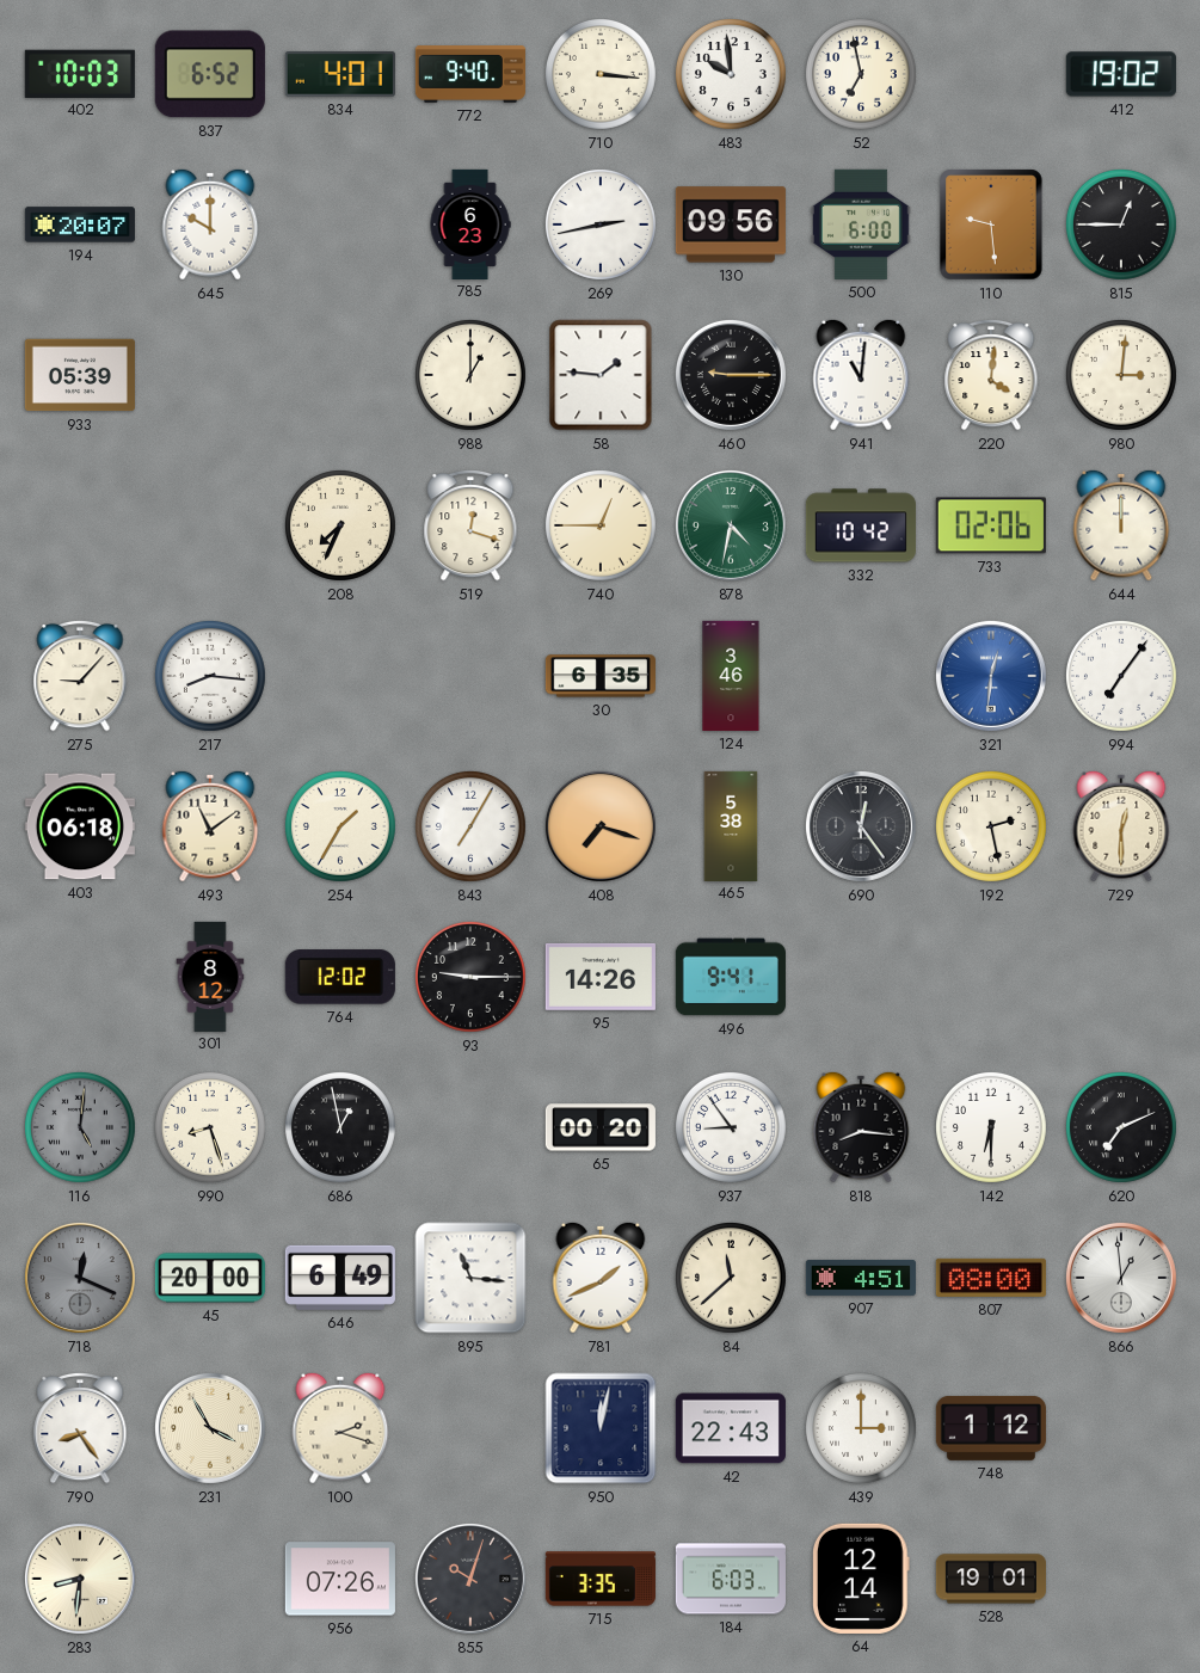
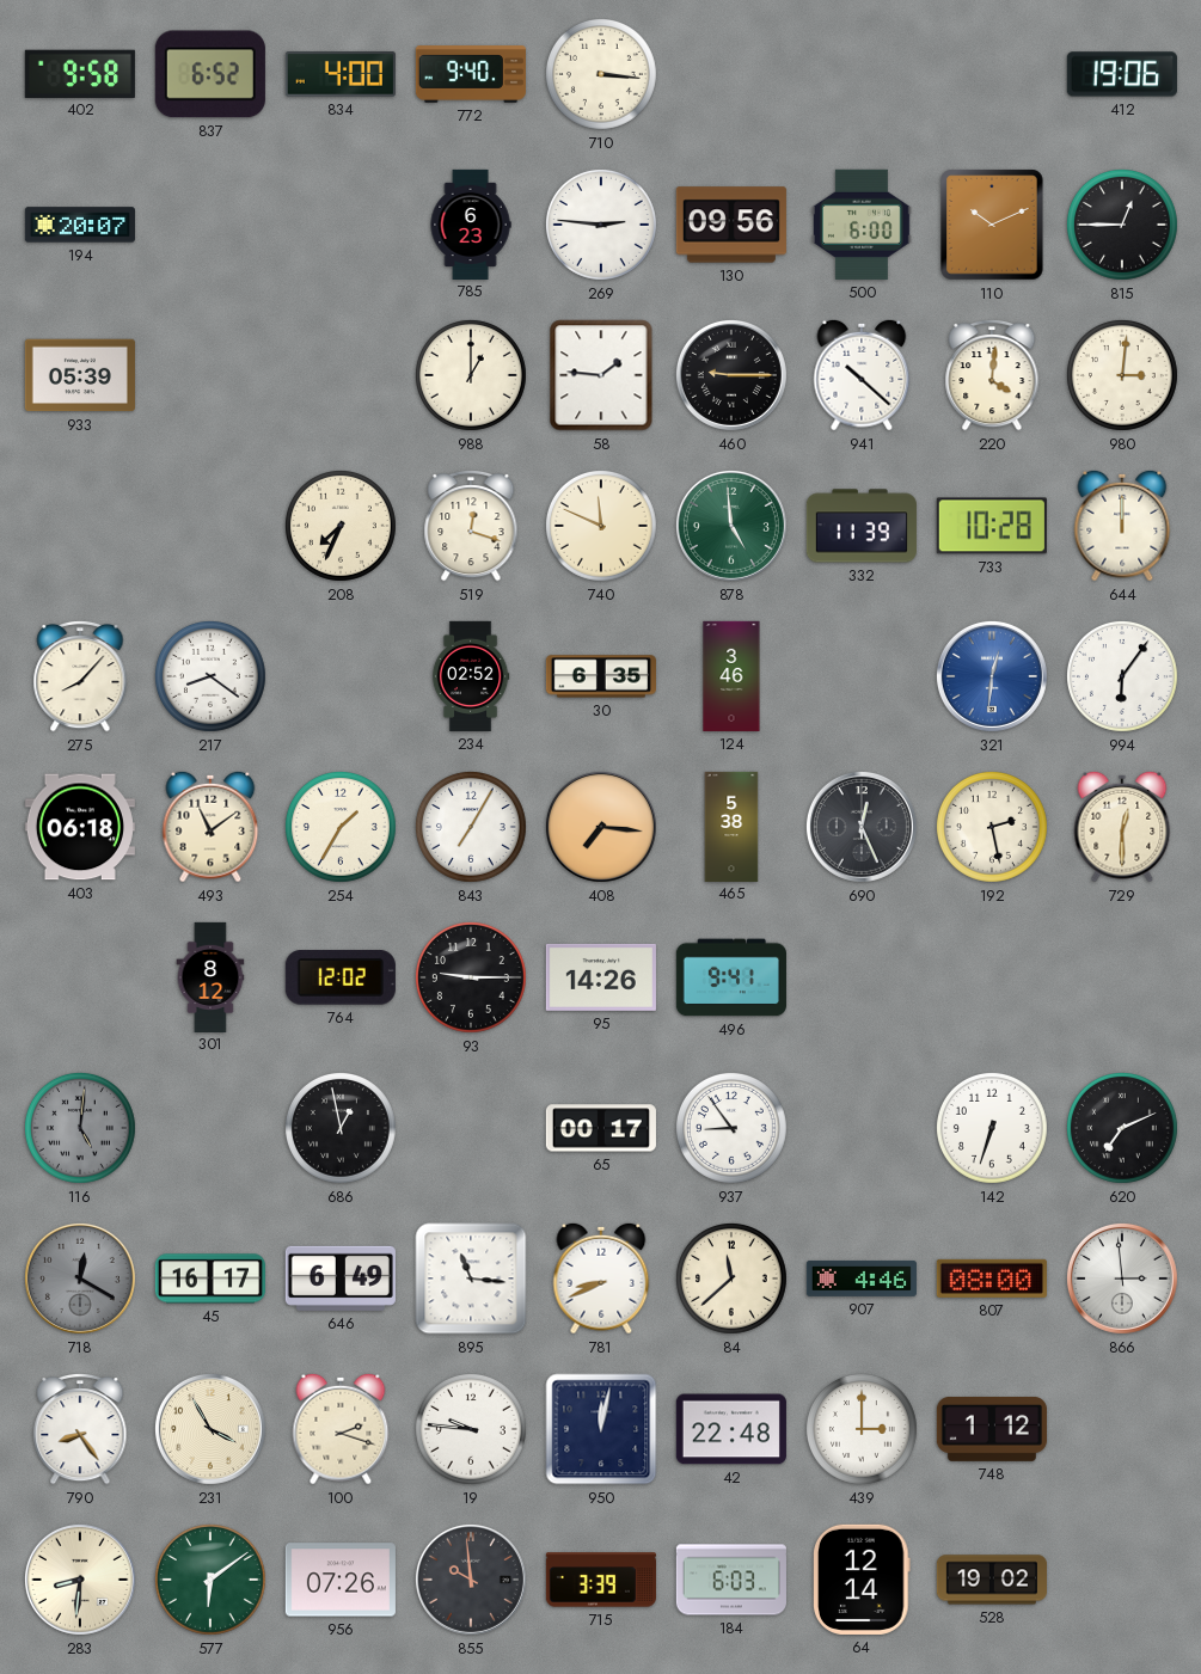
402: 10:03 -> 9:58 (80, 73)
834: 4:01 -> 4:00 (341, 74)
483: 9:59 -> none (731, 74)
52: 6:58 -> none (861, 74)
412: 19:02 -> 19:06 (1122, 74)
645: 10:00 -> none (210, 224)
269: 2:43 -> 2:46 (601, 225)
110: 9:29 -> 10:11 (992, 225)
941: 11:01 -> 10:22 (862, 375)
740: 12:45 -> 11:49 (601, 526)
878: 4:32 -> 4:59 (731, 526)
332: 10:42 -> 11:39 (862, 526)
733: 02:06 -> 10:28 (992, 526)
275: 9:07 -> 8:07 (80, 676)
217: 8:16 -> 8:21 (210, 676)
234: none -> 02:52 (471, 676)
994: 7:06 -> 6:06 (1122, 676)
408: 7:18 -> 7:16 (601, 827)
690: 12:24 -> 12:26 (862, 827)
990: 8:27 -> none (210, 1127)
65: 00:20 -> 00:17 (601, 1128)
818: 8:16 -> none (861, 1127)
142: 6:30 -> 6:33 (992, 1128)
718: 12:19 -> 12:20 (80, 1279)
45: 20:00 -> 16:17 (210, 1279)
781: 1:41 -> 8:41 (601, 1279)
907: 4:51 -> 4:46 (862, 1279)
866: 12:59 -> 2:59 (1122, 1279)
19: none -> 9:46 (471, 1429)
42: 22:43 -> 22:48 (731, 1429)
577: none -> 6:09 (210, 1580)
855: 10:03 -> 9:59 (471, 1580)
715: 3:35 -> 3:39 (601, 1580)
528: 19:01 -> 19:02 (992, 1580)
